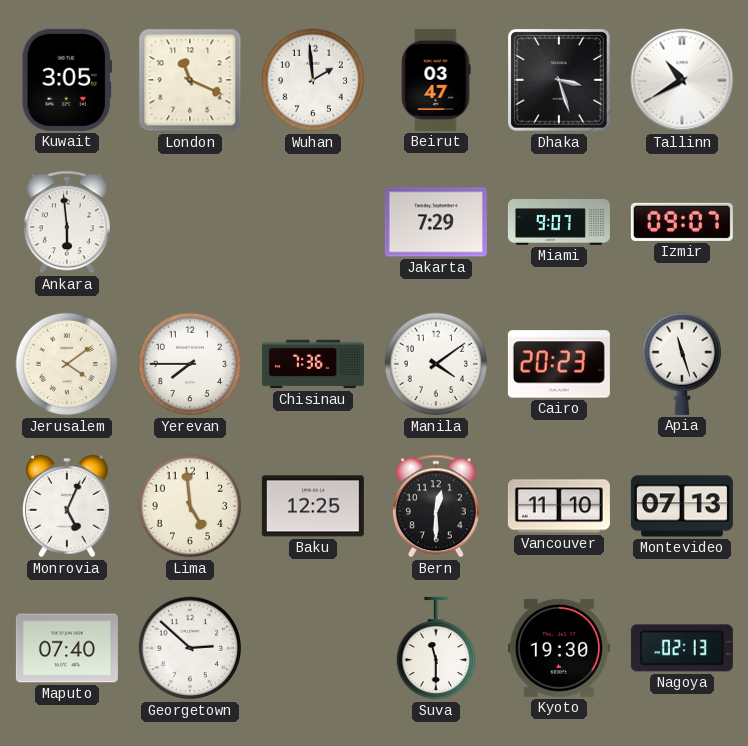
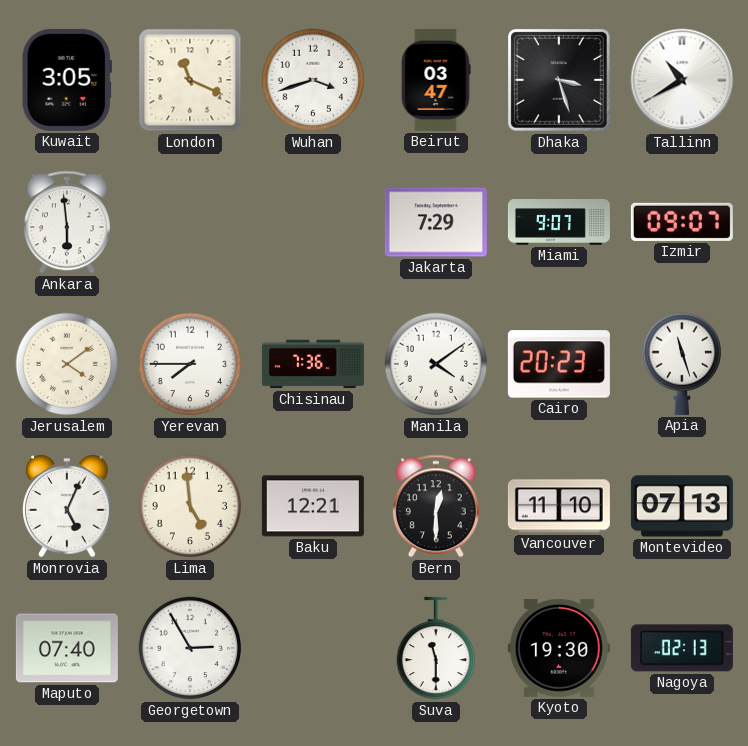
Wuhan: 1:59 -> 3:42 (313, 80)
Baku: 12:25 -> 12:21 (313, 506)
Georgetown: 2:52 -> 2:55 (190, 648)
